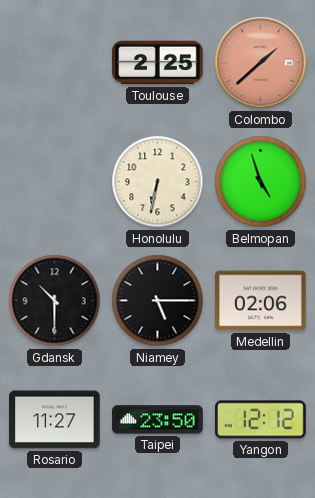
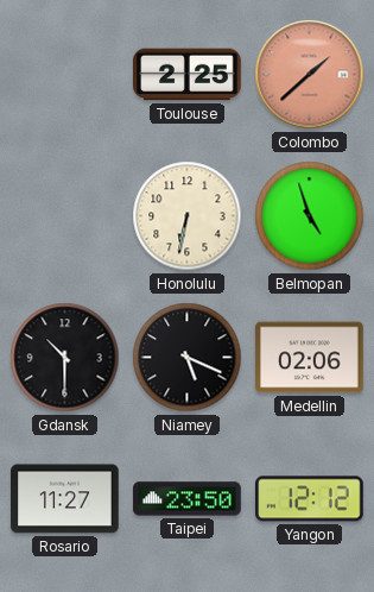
Niamey: 5:15 -> 5:19 (188, 358)
